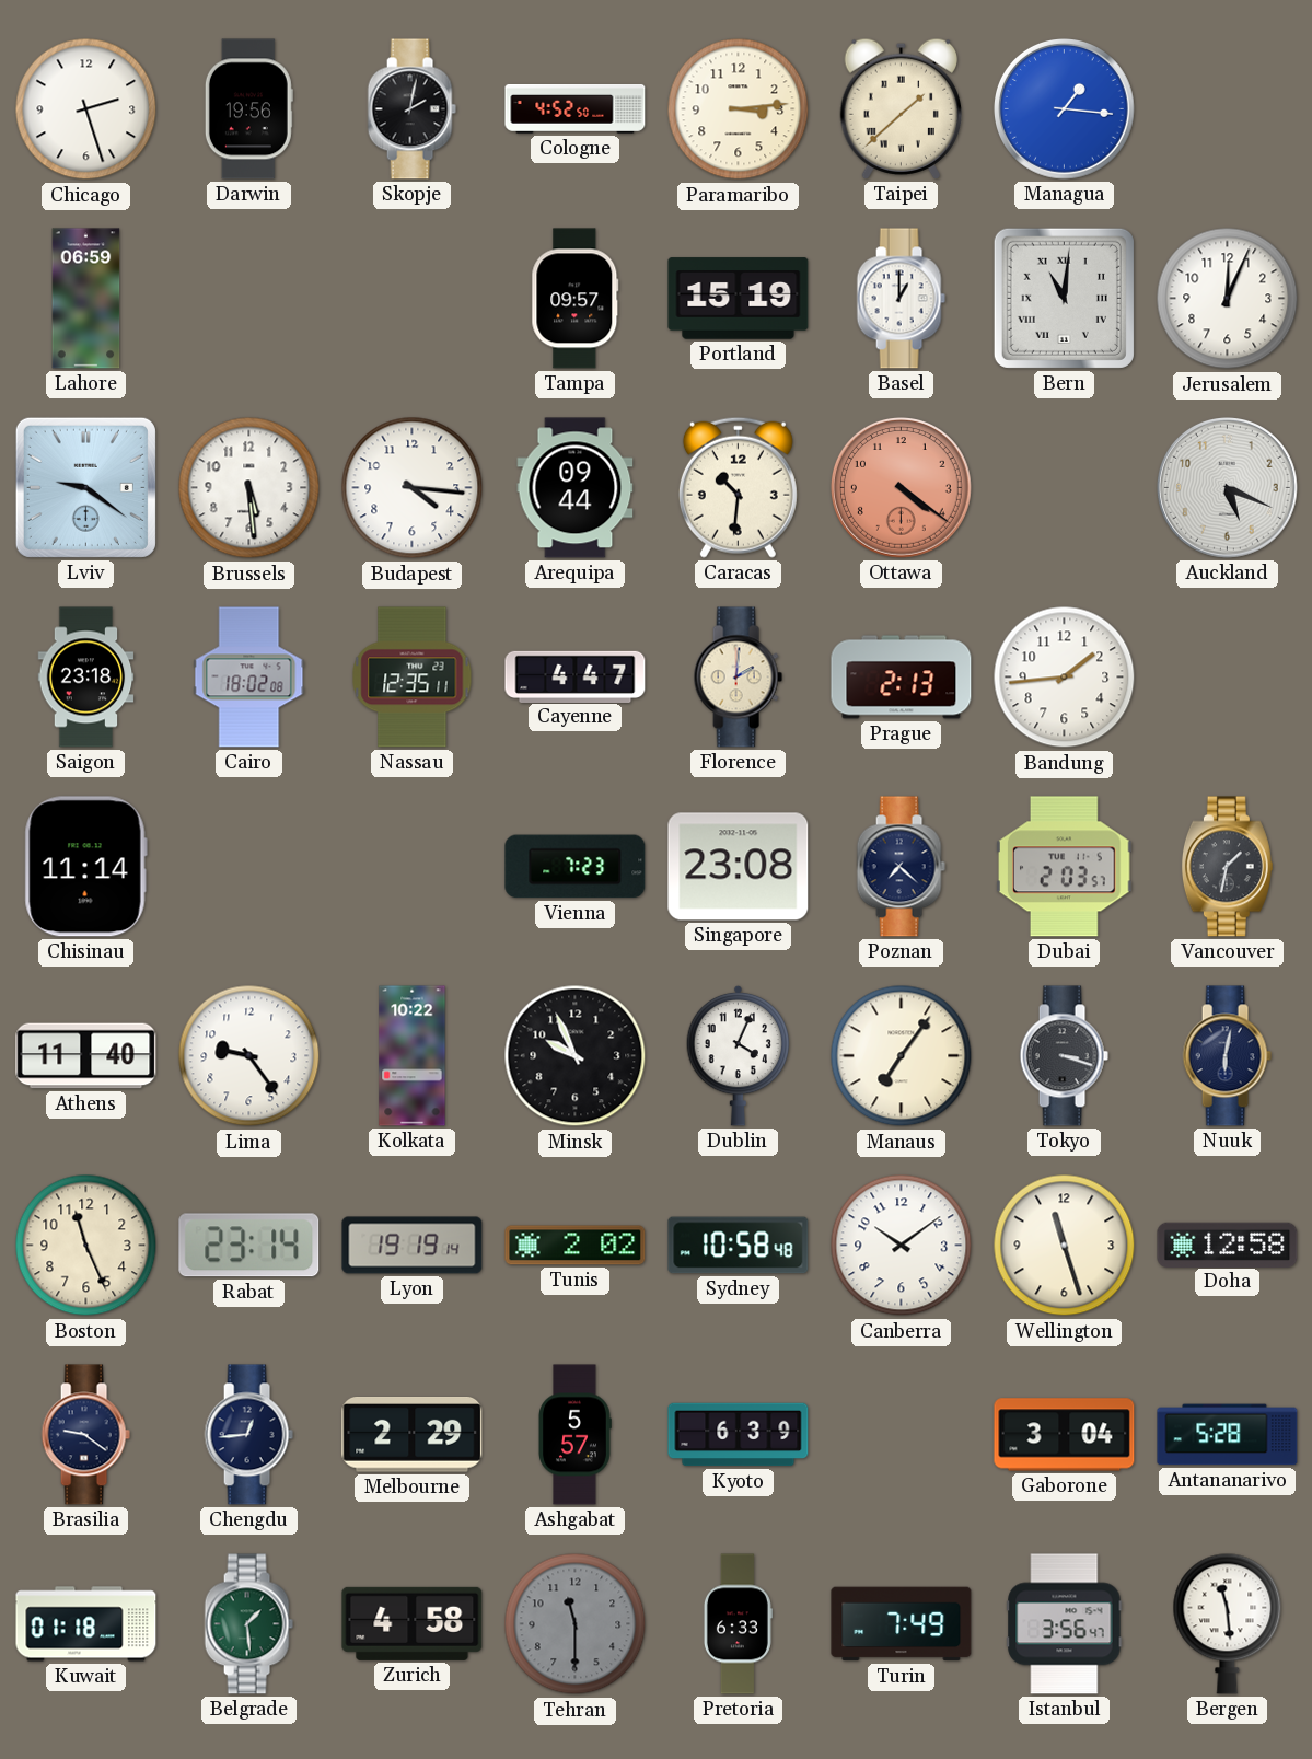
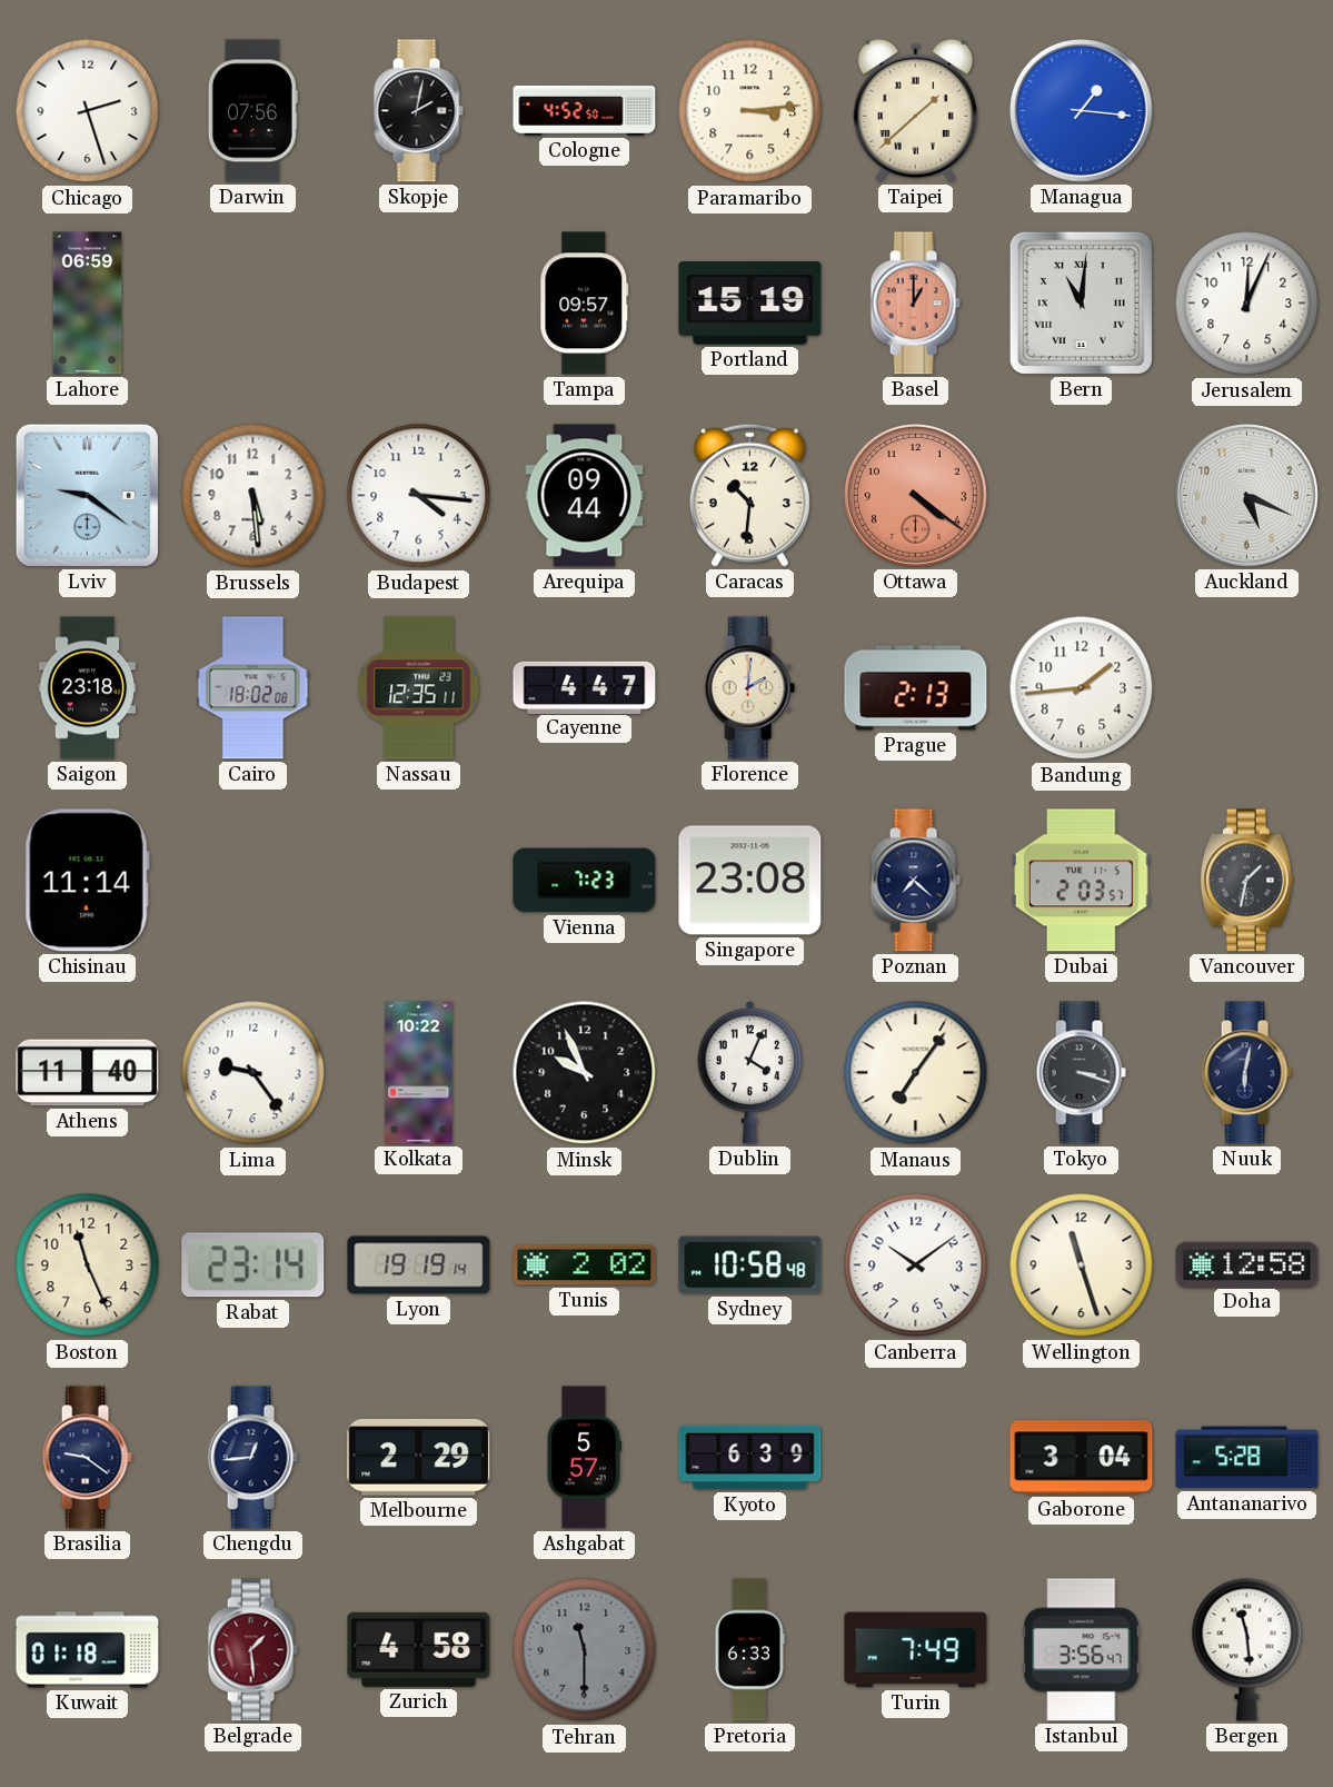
Darwin: 19:56 -> 07:56 (252, 111)
Basel dial: white -> salmon (915, 304)
Belgrade dial: green -> burgundy (252, 1650)
